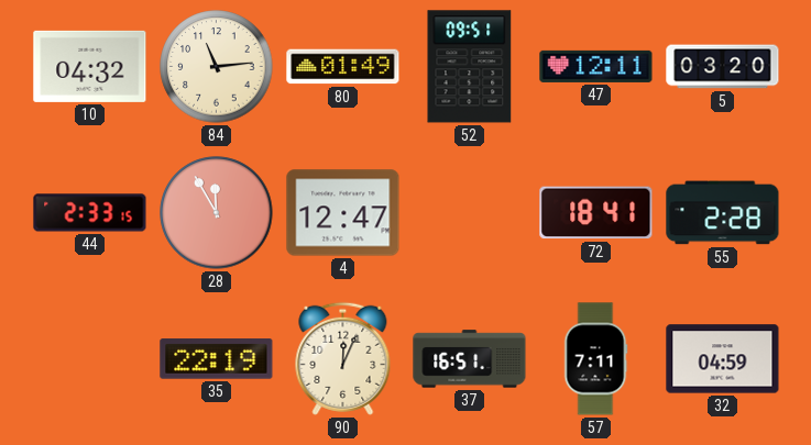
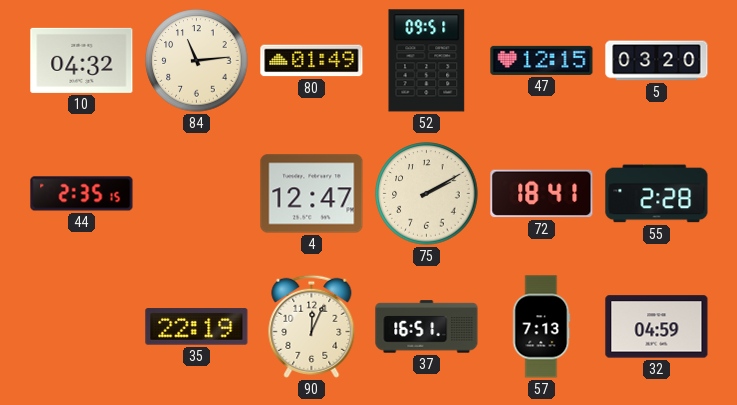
47: 12:11 -> 12:15 (542, 60)
44: 2:33 -> 2:35 (82, 194)
28: 11:55 -> none (217, 213)
75: none -> 2:10 (427, 194)
57: 7:11 -> 7:13 (541, 327)
